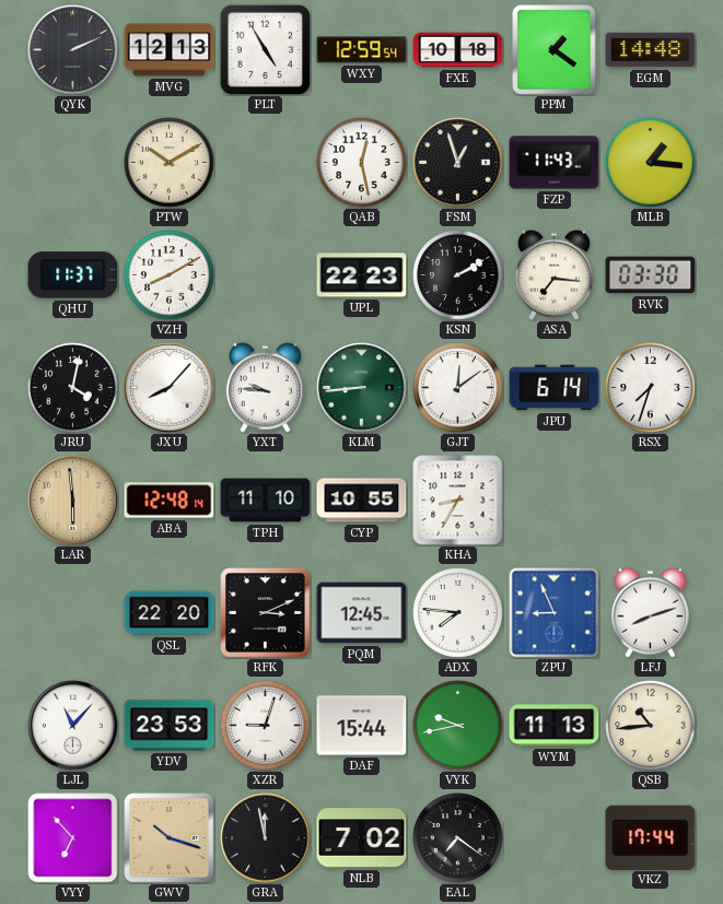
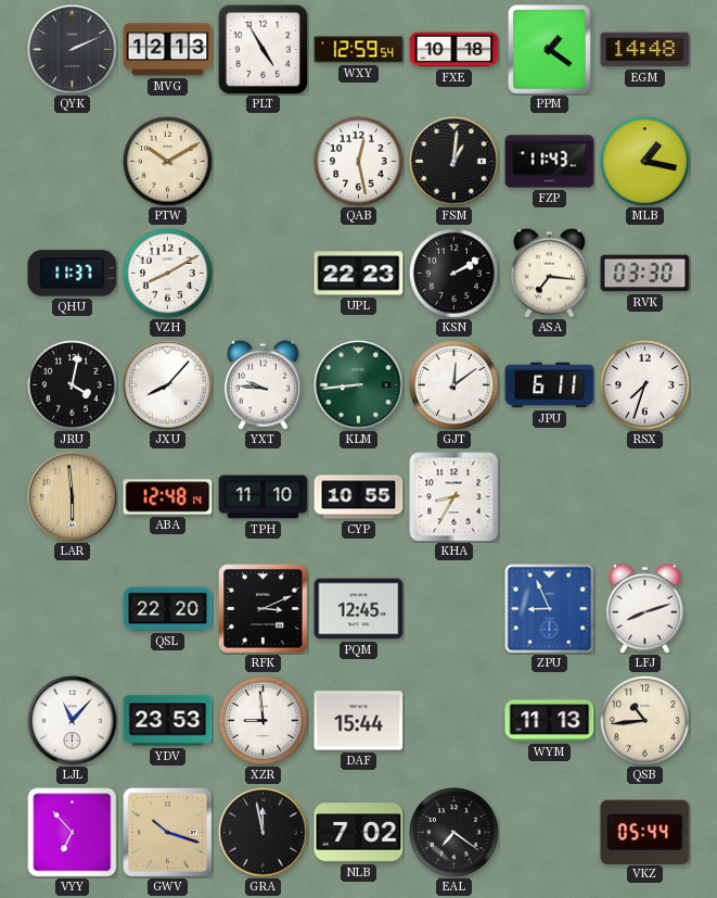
FSM: 12:57 -> 1:01 (454, 162)
MLB: 1:16 -> 1:17 (645, 162)
JPU: 6:14 -> 6:11 (550, 385)
ADX: 7:46 -> none (458, 613)
XZR: 9:03 -> 8:59 (264, 721)
VYK: 9:43 -> none (458, 726)
VKZ: 17:44 -> 05:44 (645, 832)
